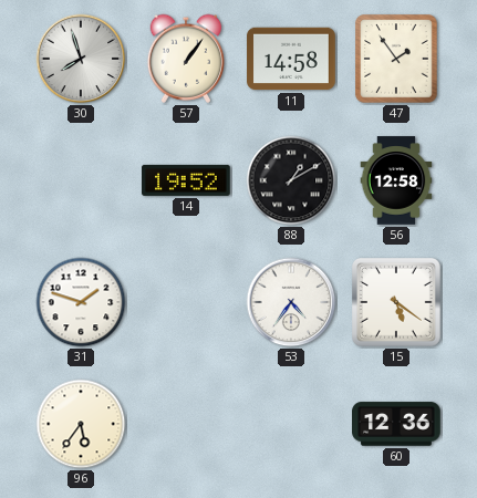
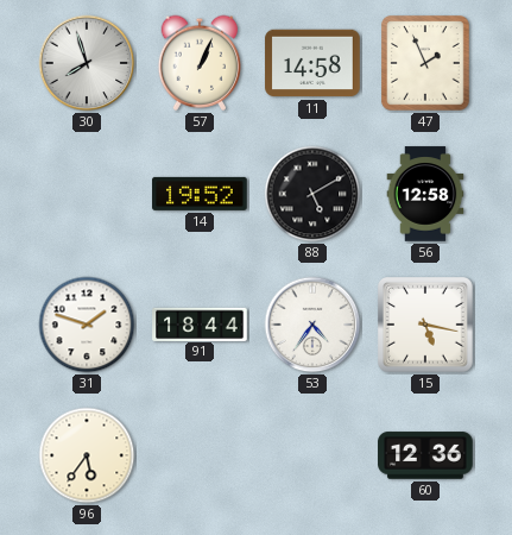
57: 1:06 -> 1:04 (200, 63)
47: 1:54 -> 1:56 (425, 63)
88: 1:10 -> 5:10 (312, 194)
91: none -> 18:44 (200, 323)
15: 5:21 -> 5:17 (426, 326)
